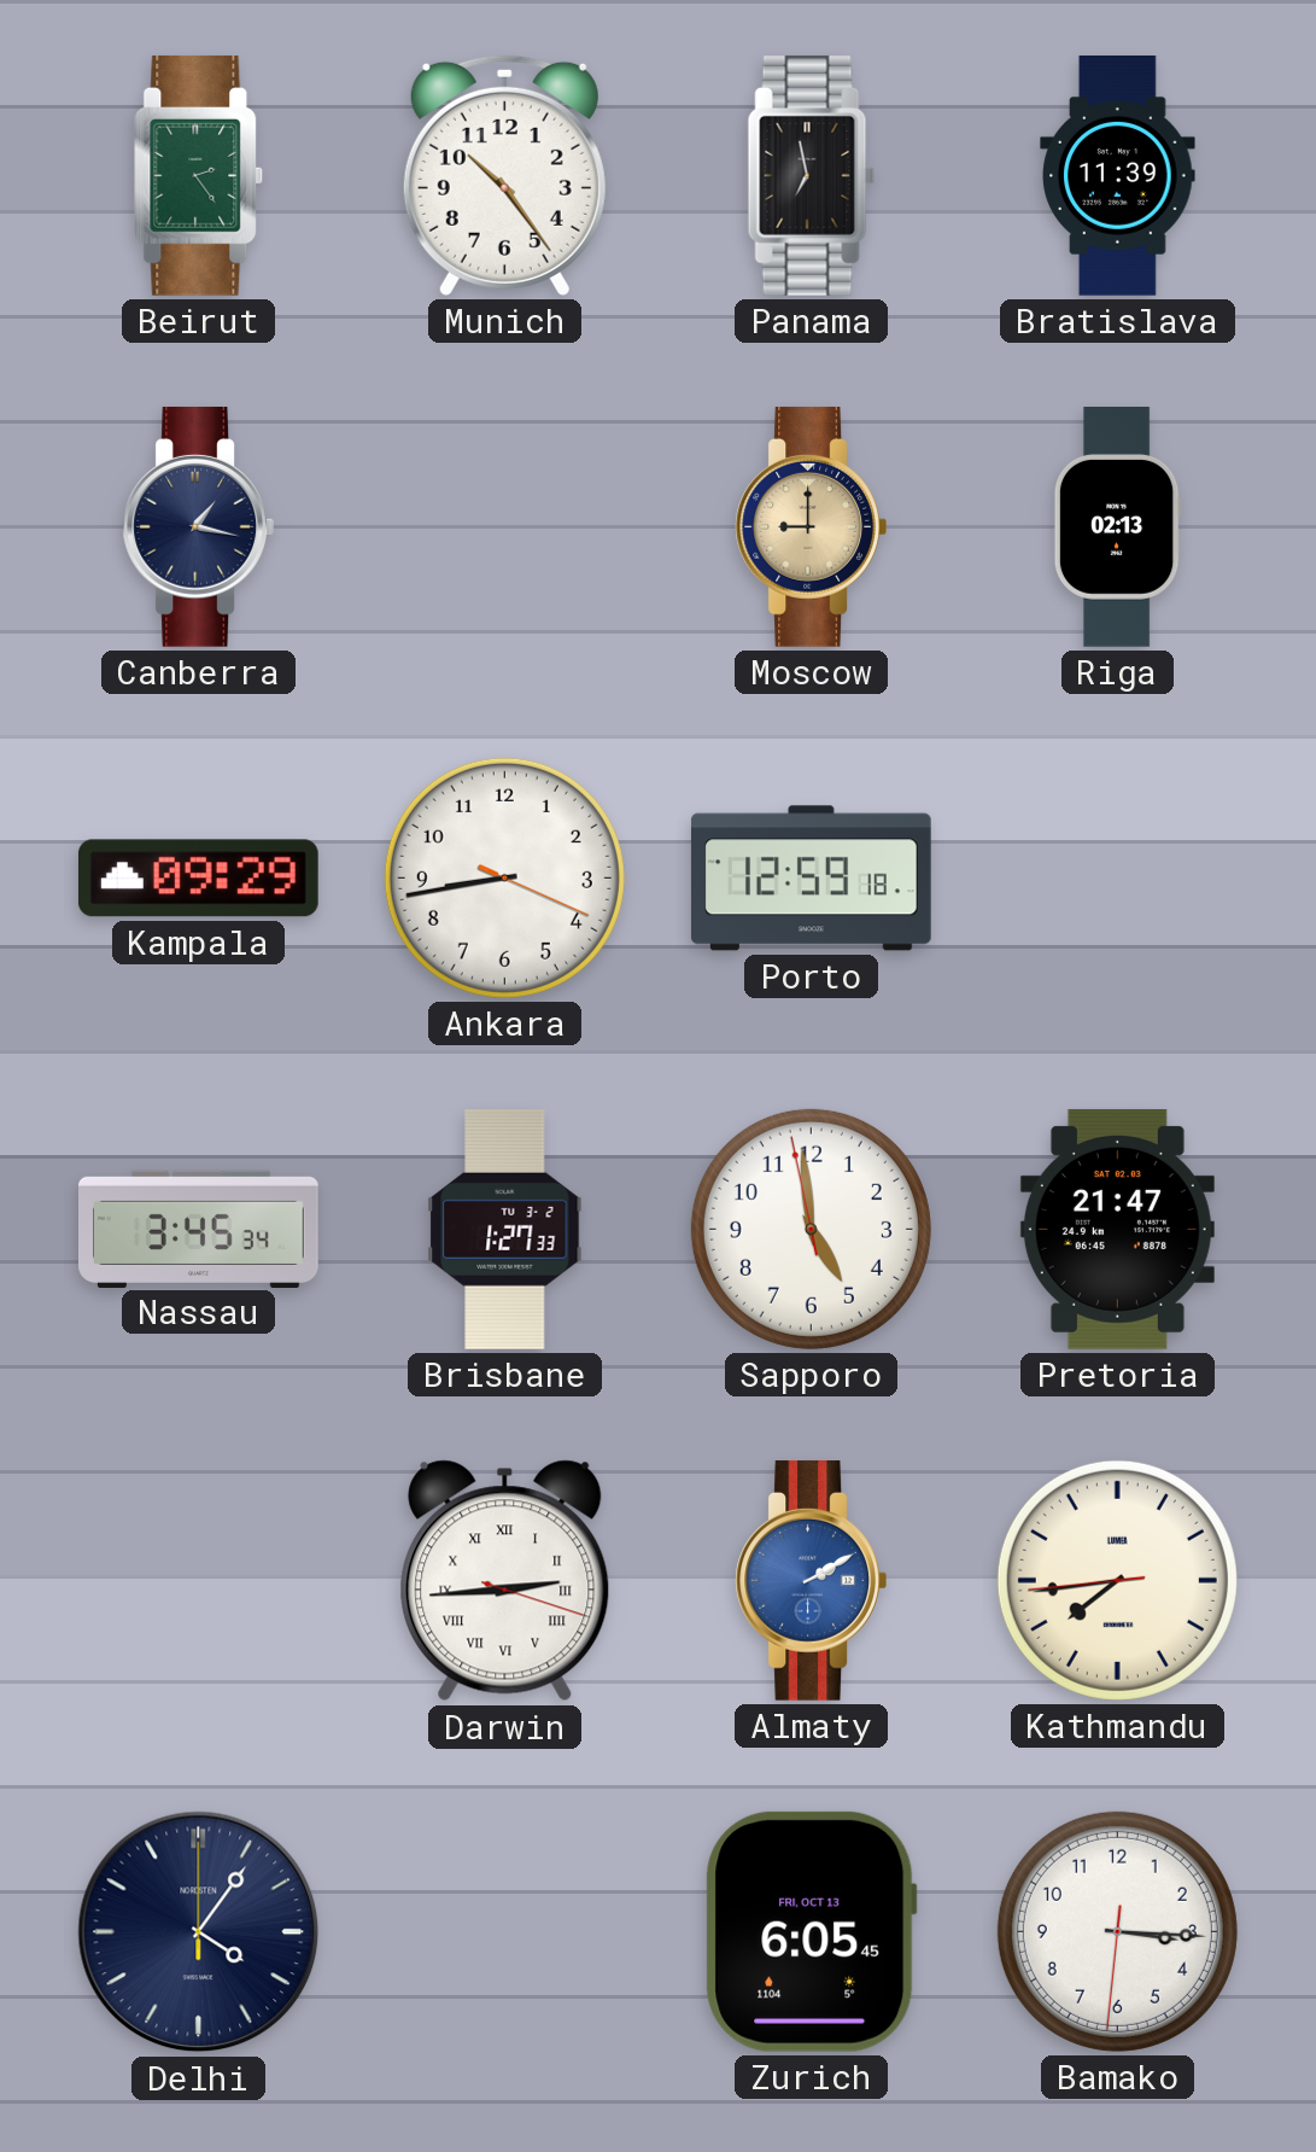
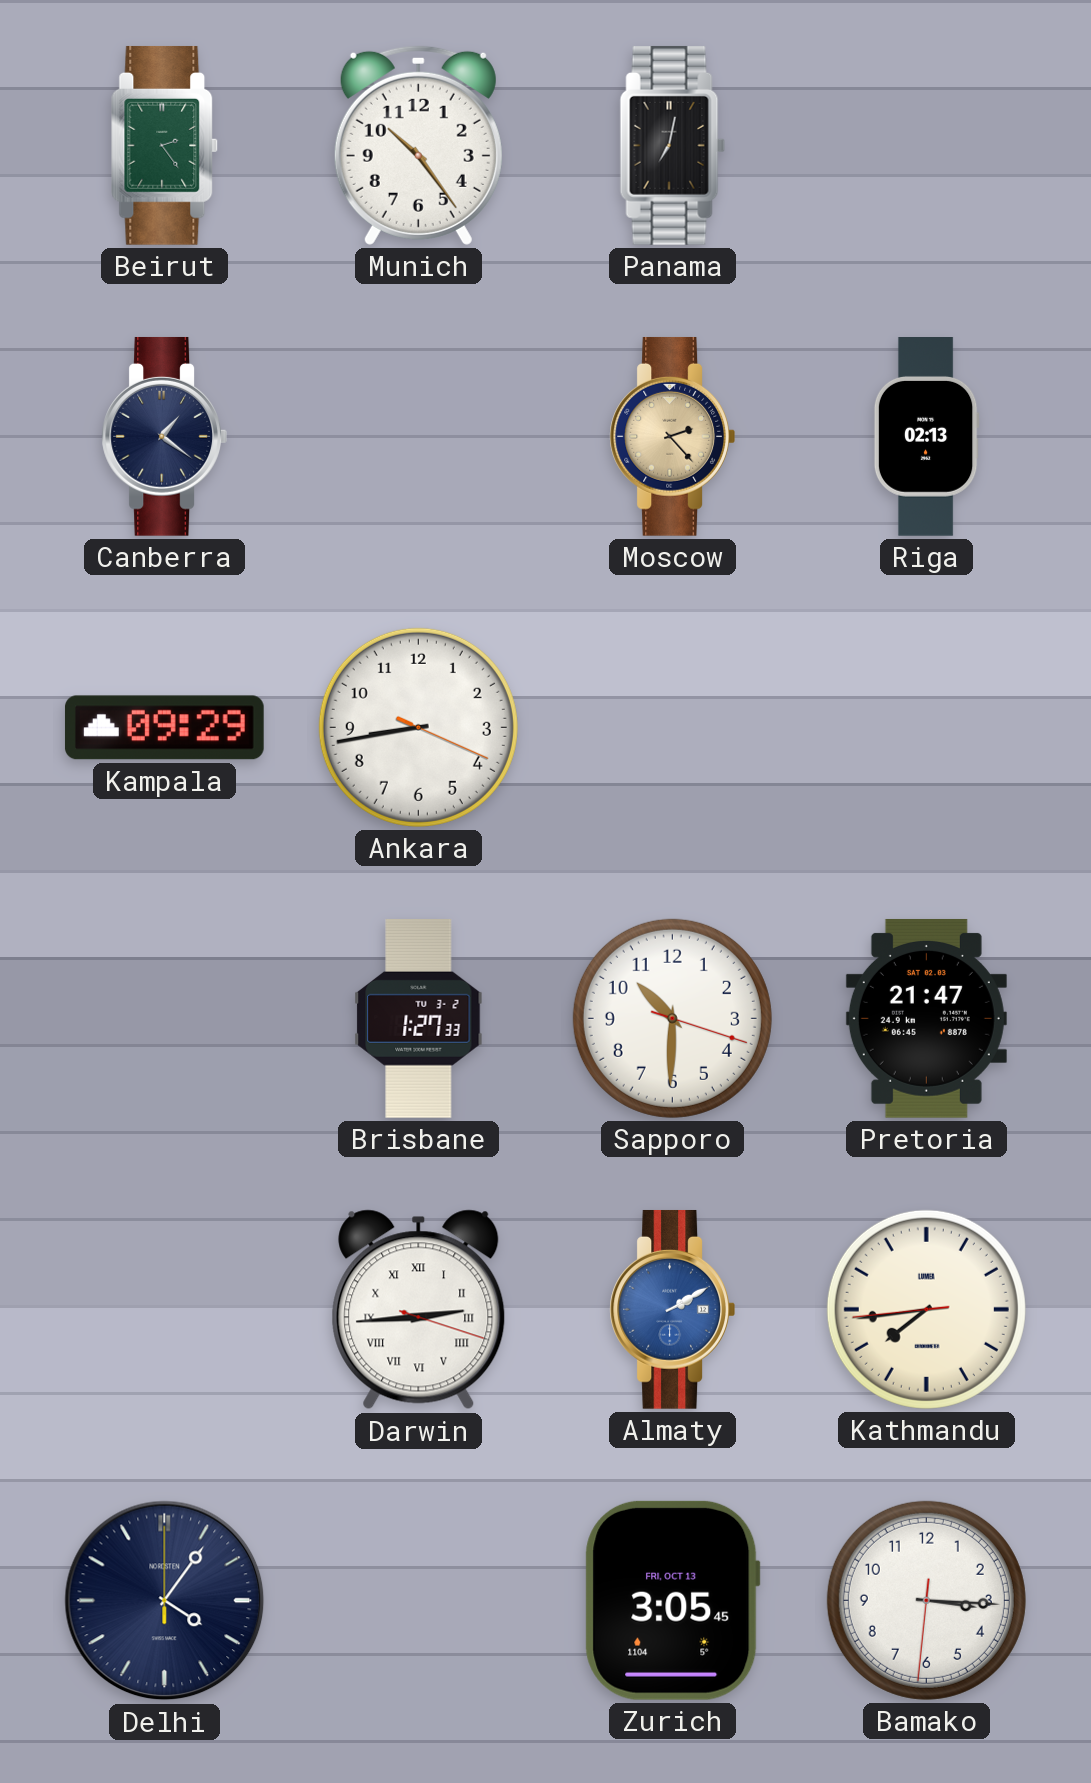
Panama: 6:58 -> 7:02 (673, 145)
Bratislava: 11:39 -> none (1118, 176)
Canberra: 1:17 -> 1:21 (164, 436)
Moscow: 9:00 -> 2:23 (672, 436)
Porto: 12:59 -> none (811, 879)
Nassau: 3:45 -> none (199, 1229)
Sapporo: 4:58 -> 10:30 (672, 1018)
Zurich: 6:05 -> 3:05 (672, 1600)
